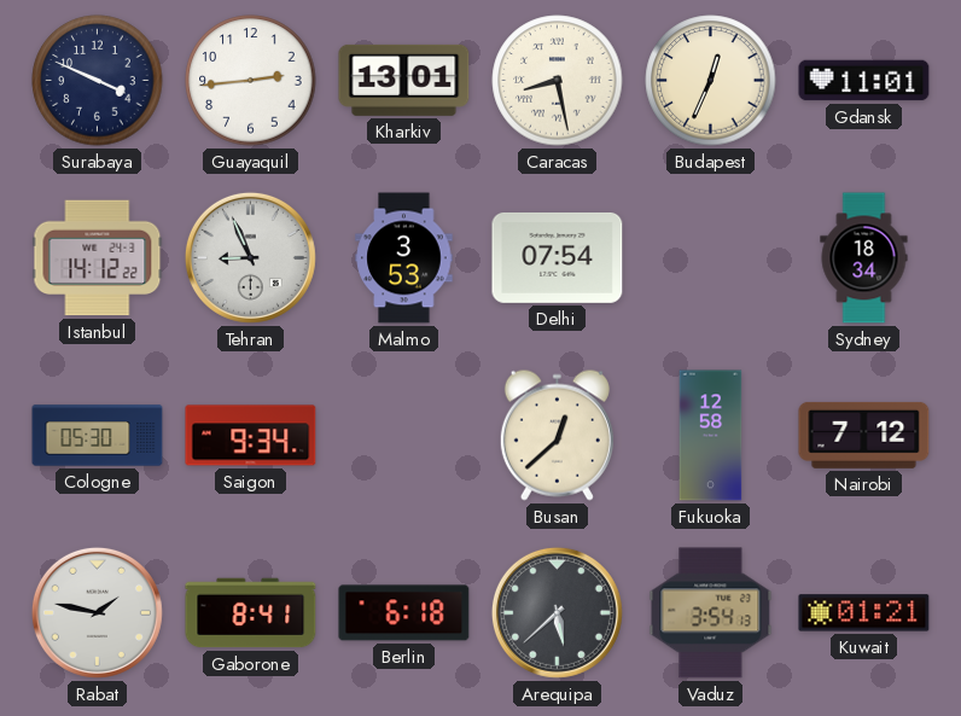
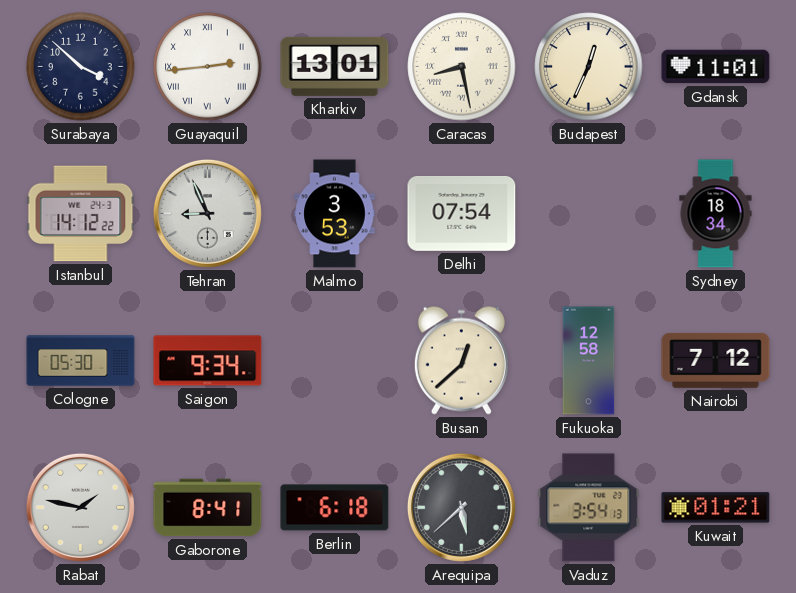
Surabaya: 3:49 -> 3:52 (81, 67)
Guayaquil numerals: Arabic -> Roman (208, 67)
